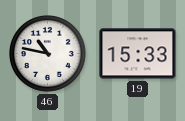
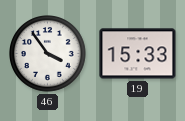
46: 10:47 -> 3:54 (48, 54)
